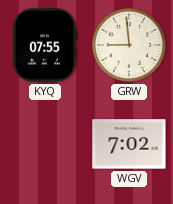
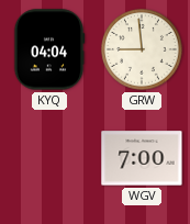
KYQ: 07:55 -> 04:04 (49, 49)
WGV: 7:02 -> 7:00 (142, 158)
